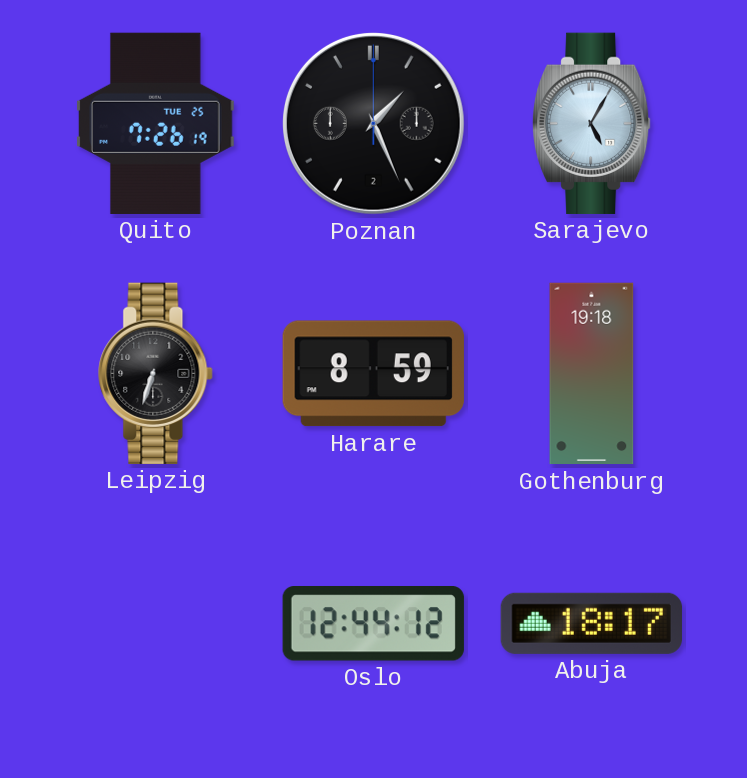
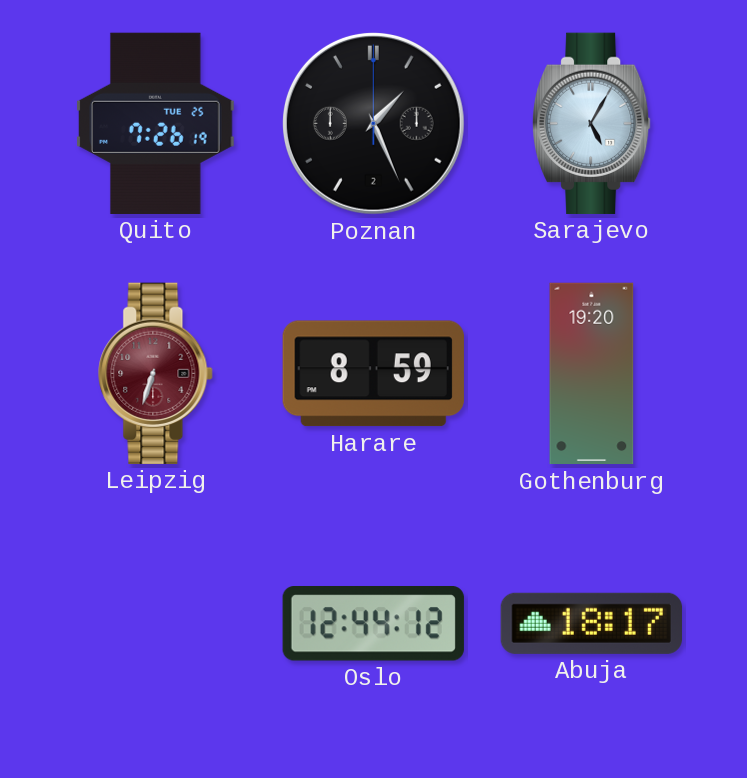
Leipzig dial: black -> burgundy (156, 373)
Gothenburg: 19:18 -> 19:20 (592, 374)
